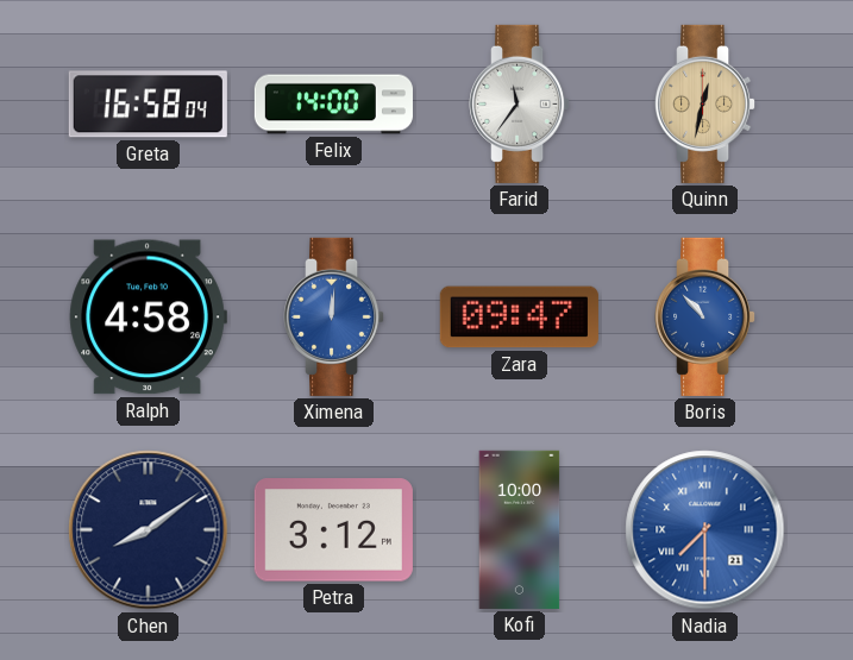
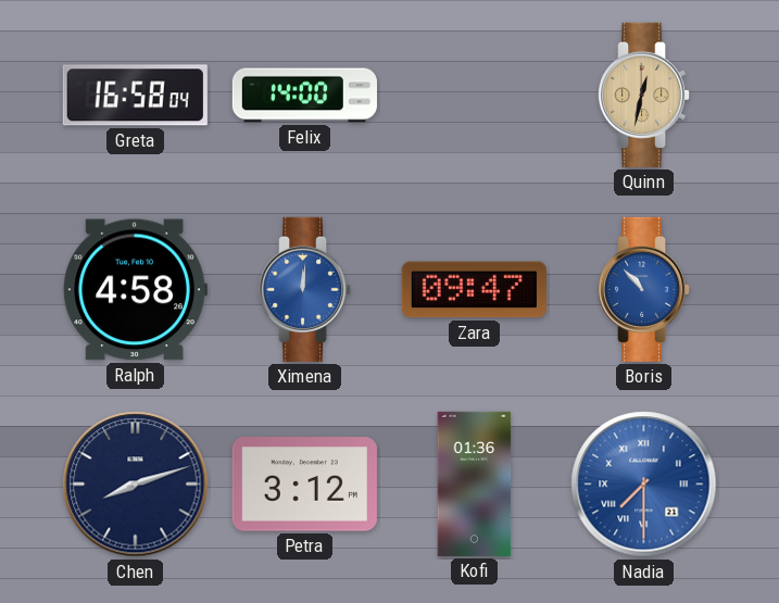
Farid: 11:36 -> none (521, 103)
Chen: 8:09 -> 8:12 (136, 485)
Kofi: 10:00 -> 01:36 (475, 483)
